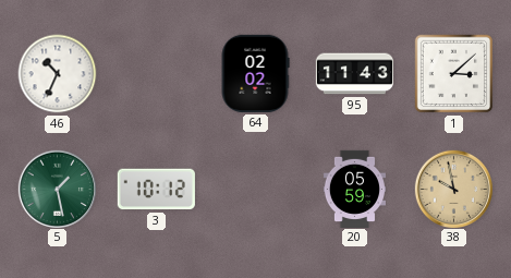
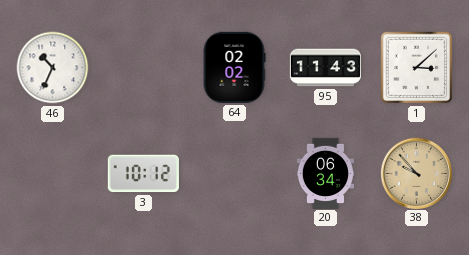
5: 1:28 -> none (57, 189)
20: 05:59 -> 06:34 (325, 173)
38: 9:58 -> 9:53 (416, 173)
